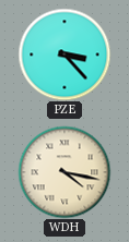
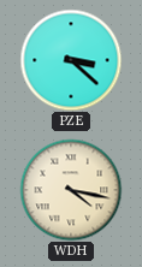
PZE: 3:23 -> 3:22 (71, 60)
